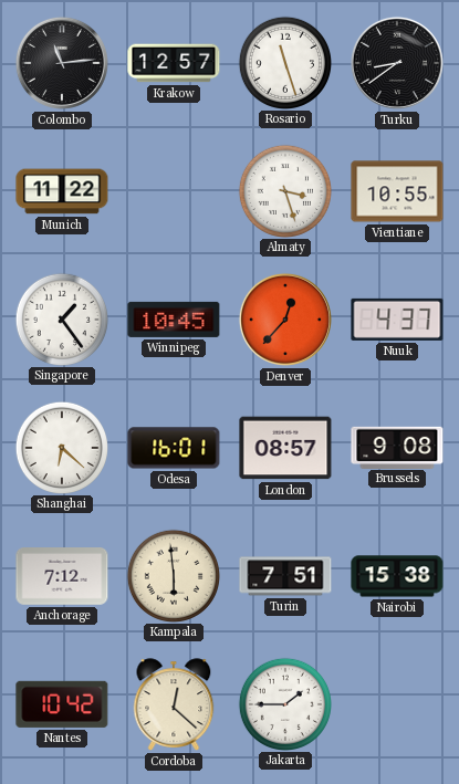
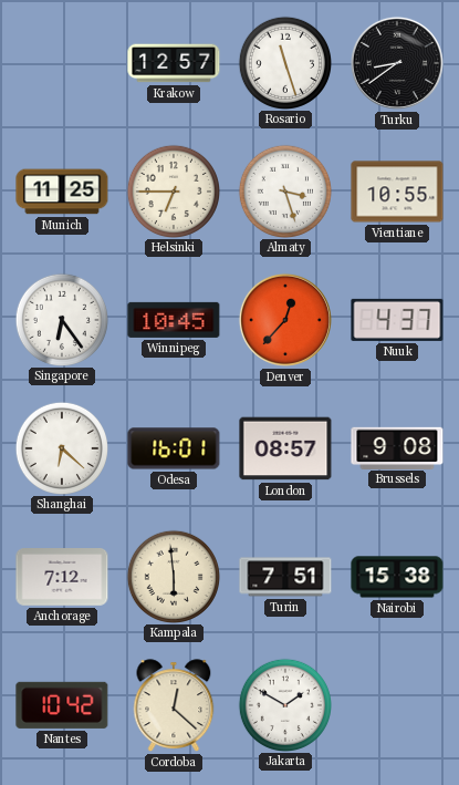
Colombo: 11:14 -> none (62, 63)
Munich: 11:22 -> 11:25 (62, 192)
Helsinki: none -> 6:45 (173, 190)
Singapore: 1:24 -> 6:24 (61, 319)
Jakarta: 1:45 -> 1:50 (284, 704)
